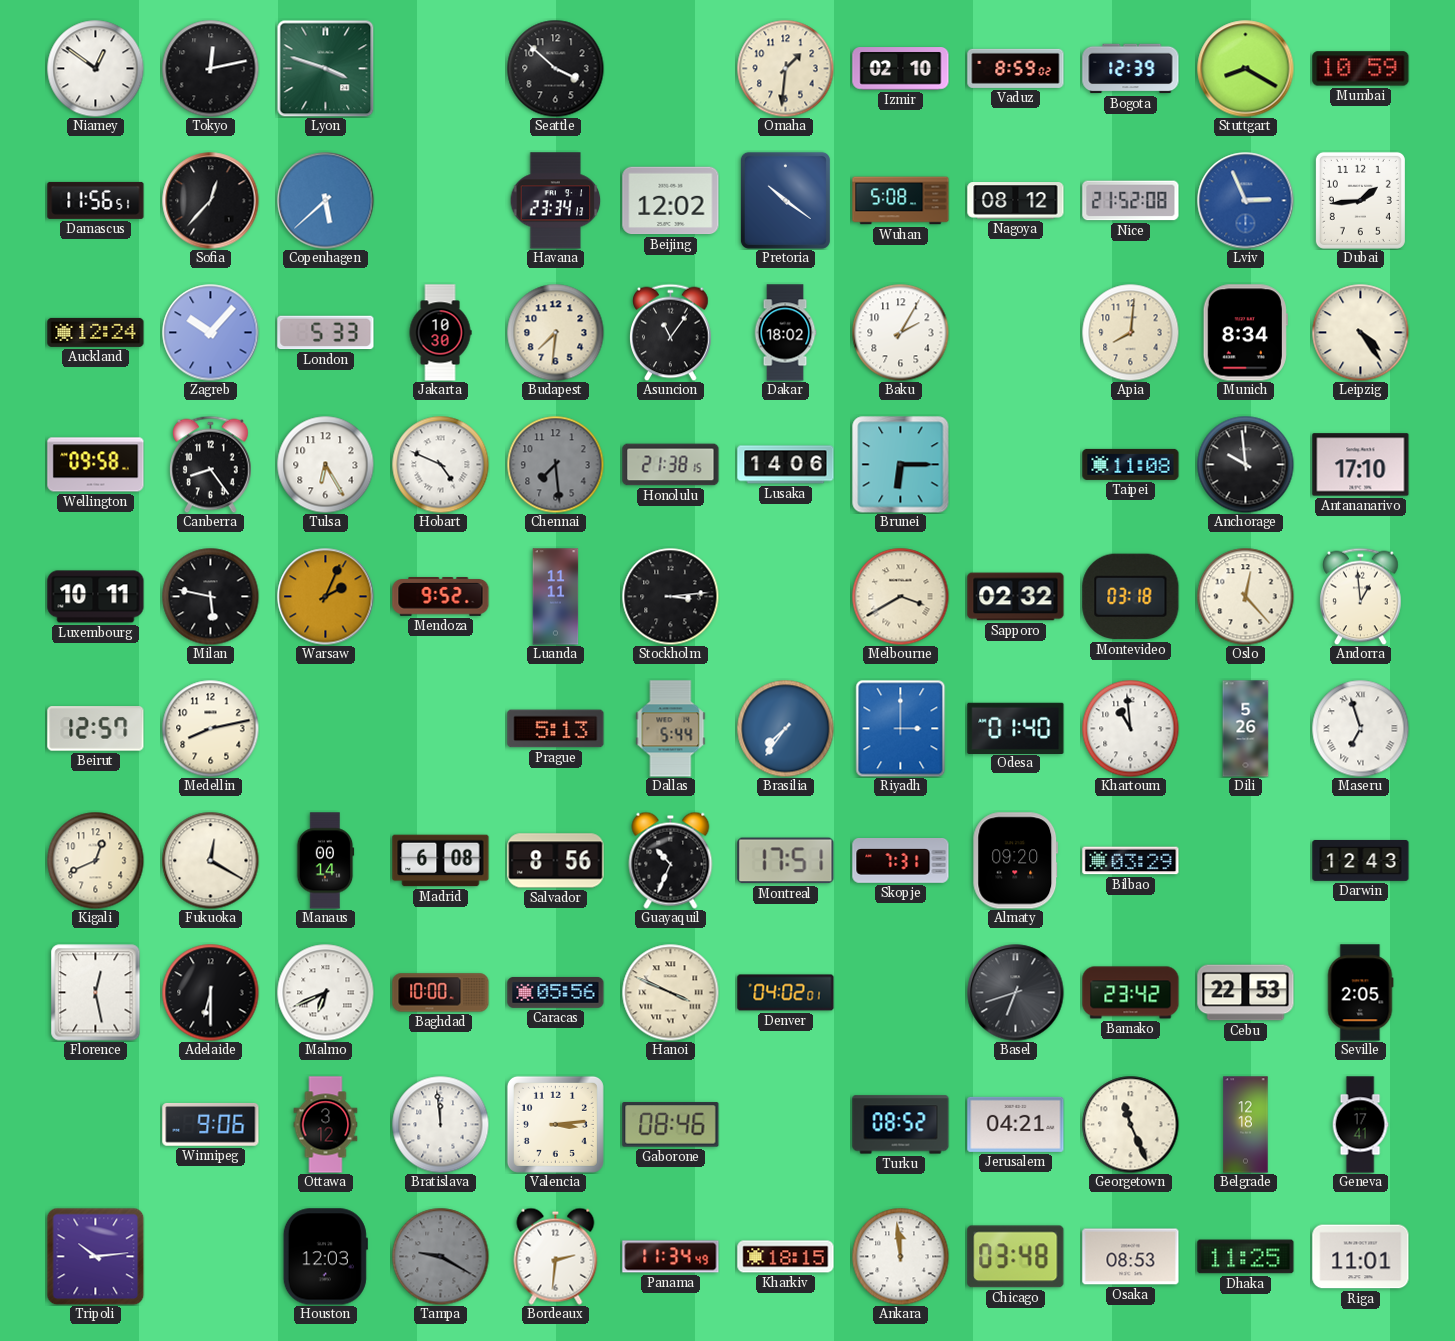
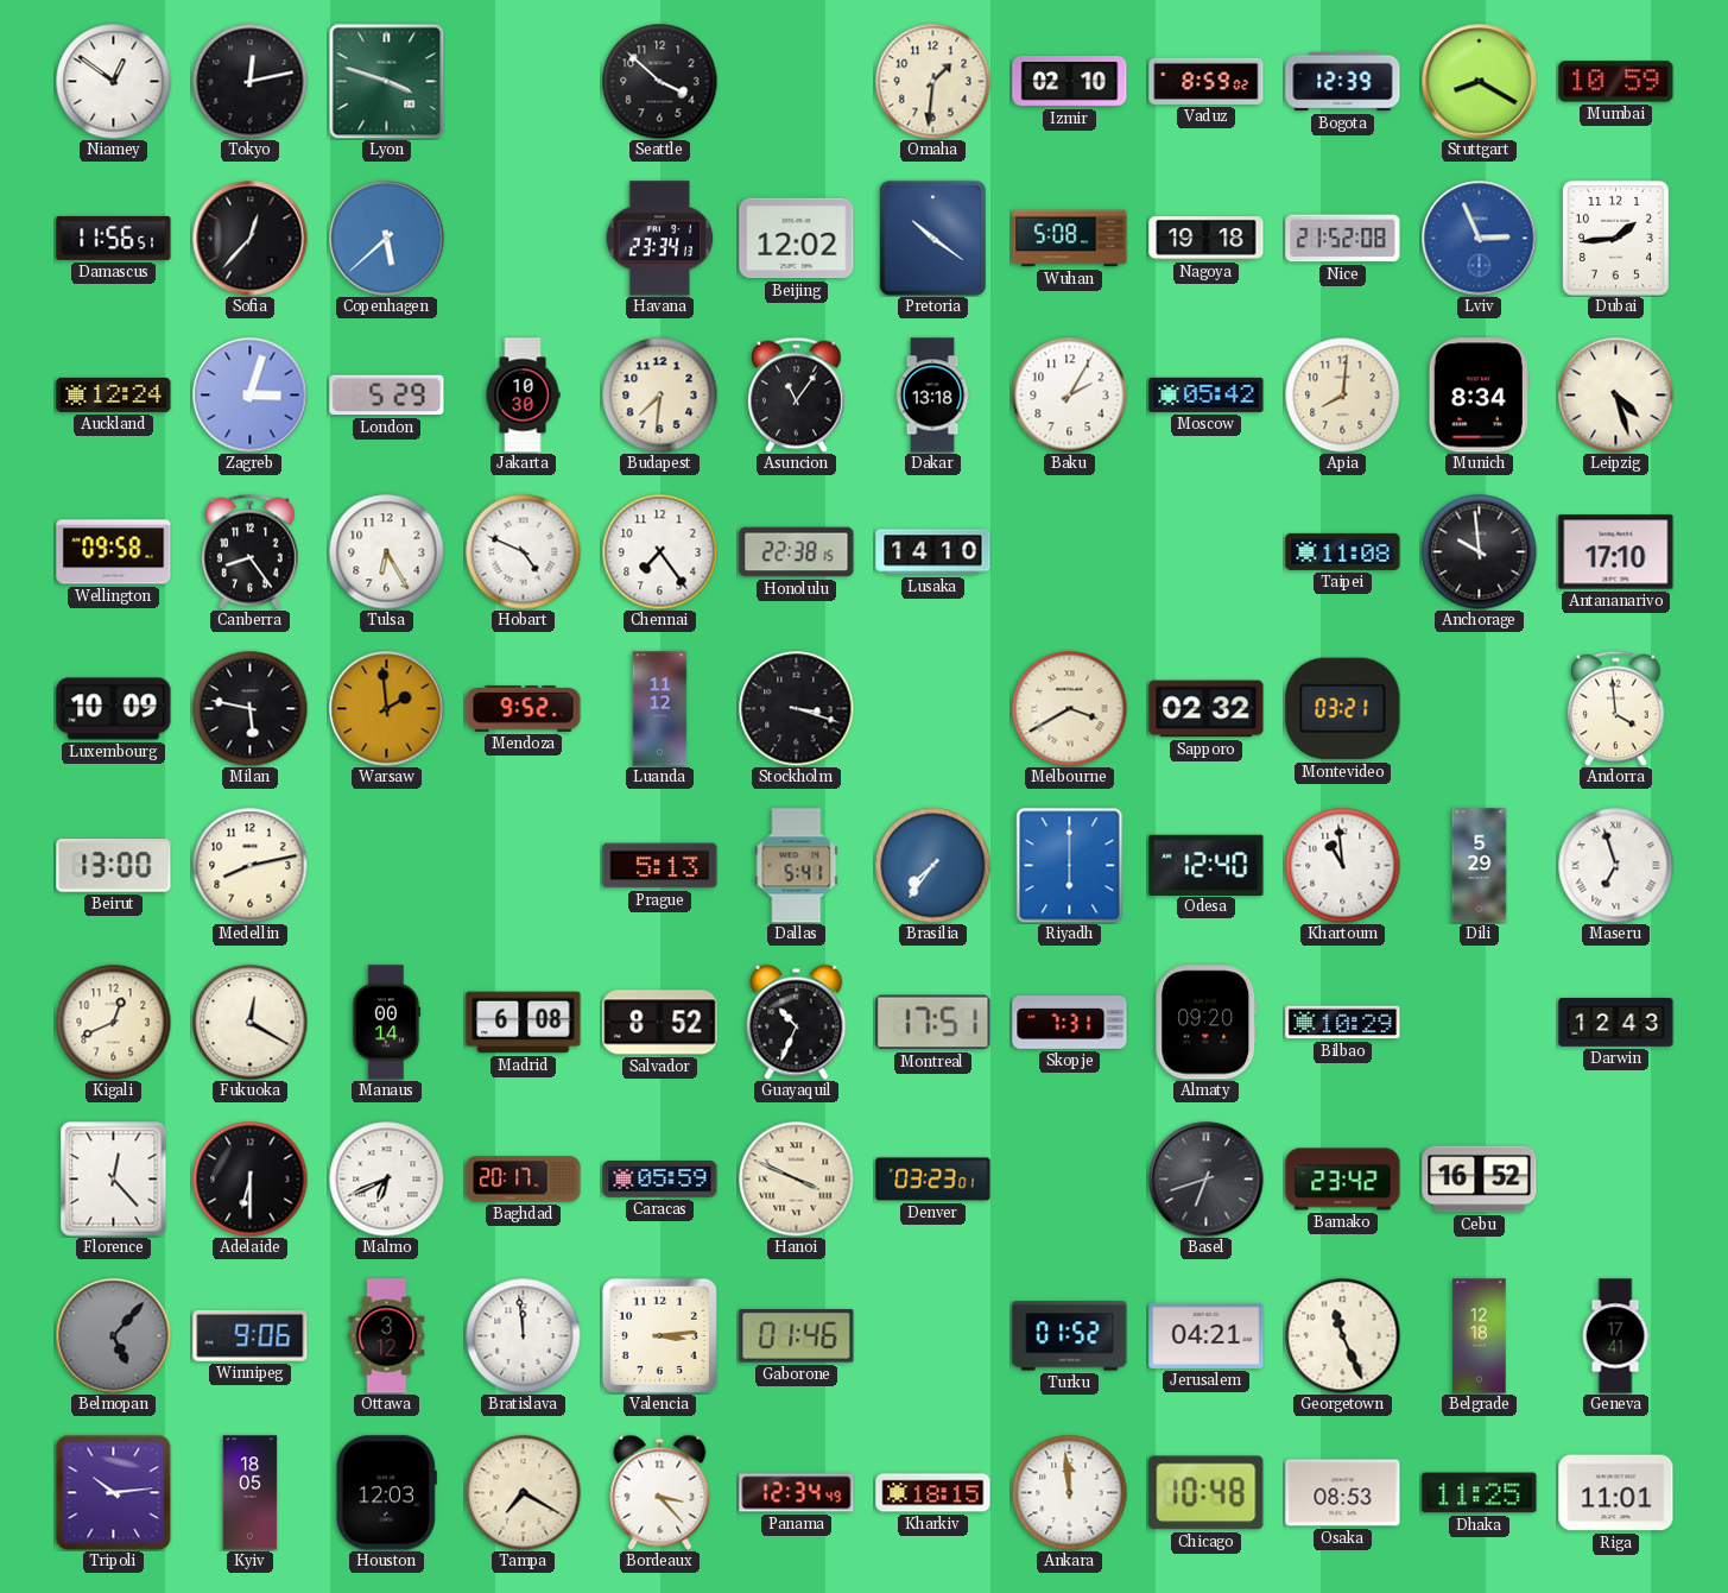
Nagoya: 08:12 -> 19:18 (1207, 239)
Zagreb: 10:07 -> 3:03 (251, 396)
London: 5:33 -> 5:29 (387, 396)
Dakar: 18:02 -> 13:18 (932, 396)
Moscow: none -> 05:42 (1207, 394)
Leipzig: 4:24 -> 4:27 (1615, 394)
Chennai: 7:29 -> 7:24 (659, 551)
Chennai dial: grey -> white (659, 551)
Honolulu: 21:38 -> 22:38 (797, 552)
Lusaka: 14:06 -> 14:10 (933, 552)
Brunei: 6:15 -> none (901, 465)
Luxembourg: 10:11 -> 10:09 (114, 709)
Warsaw: 2:04 -> 1:59 (387, 709)
Luanda: 11:11 -> 11:12 (660, 709)
Stockholm: 3:14 -> 3:18 (796, 708)
Montevideo: 03:18 -> 03:21 (1343, 709)
Oslo: 12:23 -> none (1245, 596)
Andorra: 12:59 -> 3:59 (1616, 708)
Beirut: 12:57 -> 13:00 (114, 866)
Dallas: 5:44 -> 5:41 (797, 866)
Riyadh: 3:00 -> 6:00 (1070, 865)
Odesa: 01:40 -> 12:40 (1207, 865)
Dili: 5:26 -> 5:29 (1480, 866)
Salvador: 8:56 -> 8:52 (660, 1023)
Bilbao: 03:29 -> 10:29 (1343, 1023)
Florence: 12:28 -> 12:23 (114, 1180)
Baghdad: 10:00 -> 20:17 (524, 1180)
Caracas: 05:56 -> 05:59 (660, 1178)
Denver: 04:02 -> 03:23 (933, 1180)
Cebu: 22:53 -> 16:52 (1480, 1180)
Seville: 2:05 -> none (1360, 993)
Belmopan: none -> 5:07 (114, 1336)
Gaborone: 08:46 -> 01:46 (797, 1336)
Turku: 08:52 -> 01:52 (1070, 1336)
Kyiv: none -> 18:05 (251, 1493)
Tampa: 9:20 -> 7:20 (523, 1492)
Tampa dial: grey -> cream (523, 1492)
Bordeaux: 2:31 -> 3:23 (660, 1492)
Panama: 11:34 -> 12:34 (797, 1493)
Chicago: 03:48 -> 10:48 (1207, 1493)
